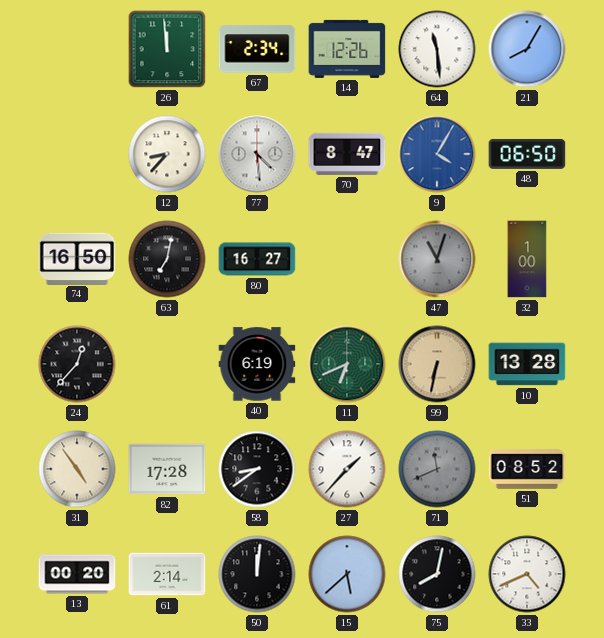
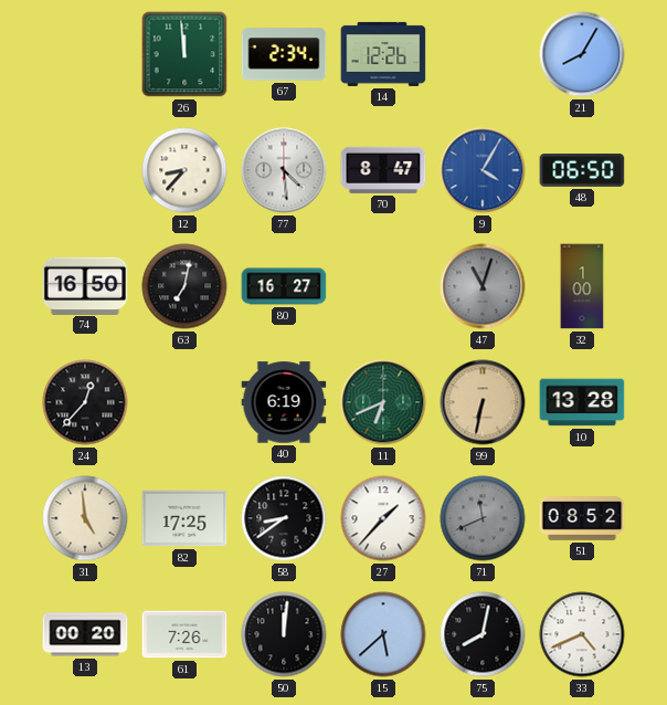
64: 11:29 -> none (437, 49)
31: 4:54 -> 4:59 (85, 518)
82: 17:28 -> 17:25 (184, 518)
61: 2:14 -> 7:26 (184, 634)
